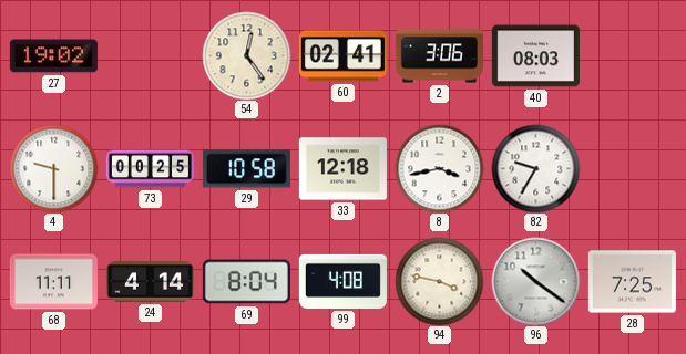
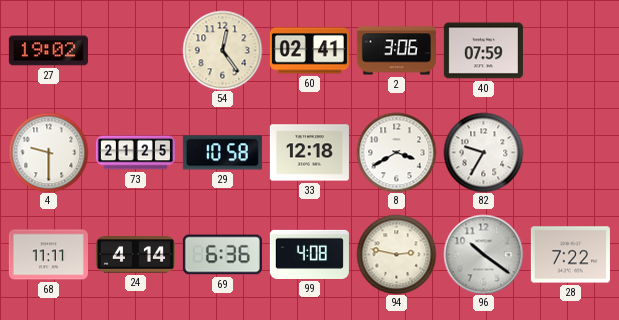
40: 08:03 -> 07:59 (483, 51)
73: 00:25 -> 21:25 (135, 153)
8: 3:43 -> 3:40 (396, 152)
69: 8:04 -> 6:36 (222, 255)
94: 3:47 -> 2:47 (396, 254)
28: 7:25 -> 7:22 (570, 255)
